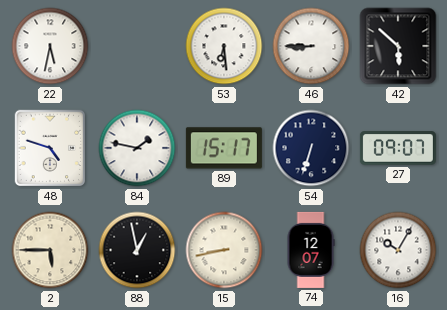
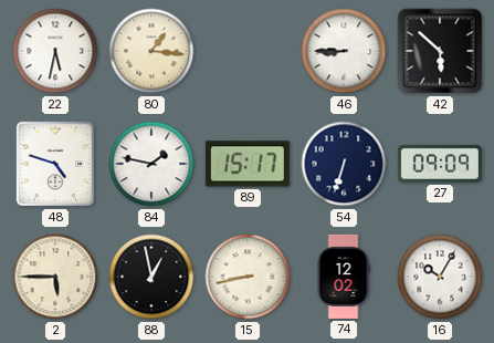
80: none -> 1:16 (151, 51)
53: 6:29 -> none (224, 46)
27: 09:07 -> 09:09 (440, 164)
74: 12:07 -> 12:02 (344, 277)
